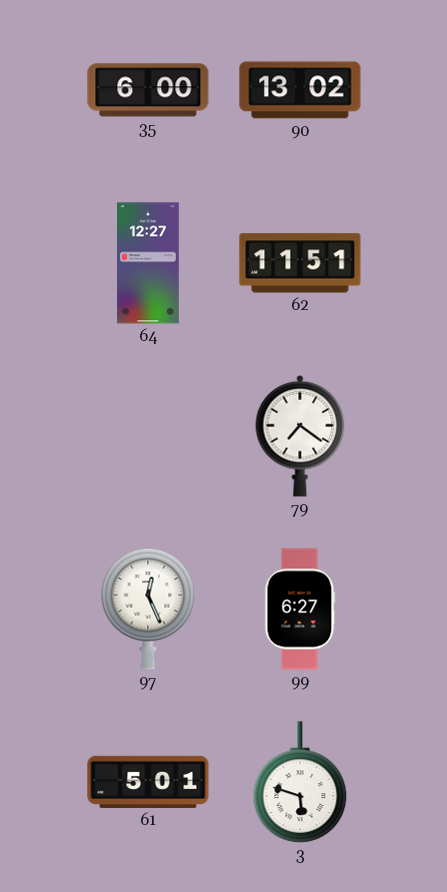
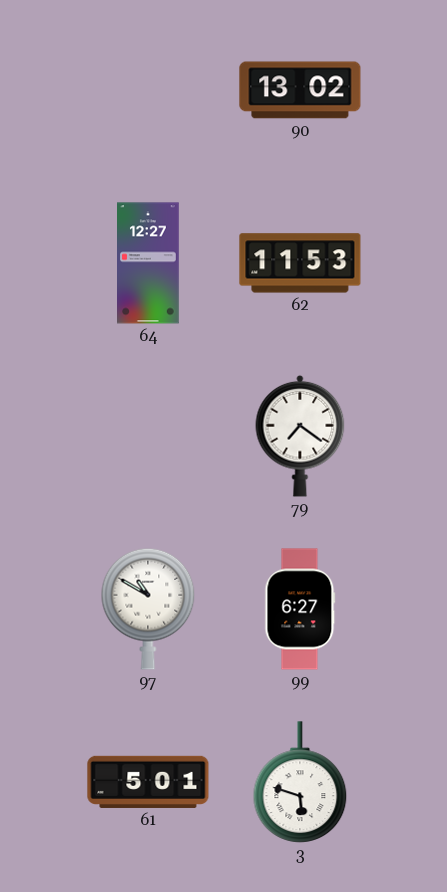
35: 6:00 -> none (148, 90)
62: 11:51 -> 11:53 (300, 263)
97: 12:26 -> 10:50 (148, 609)
